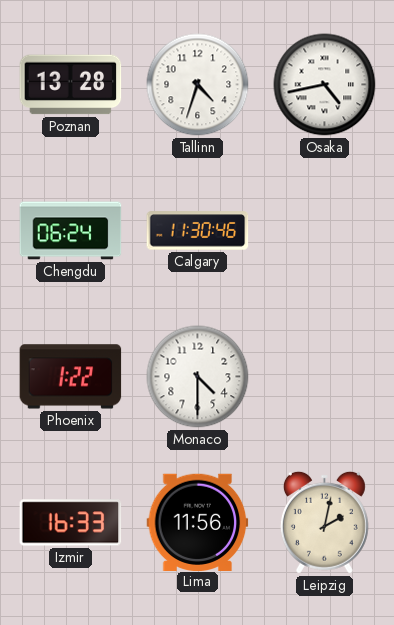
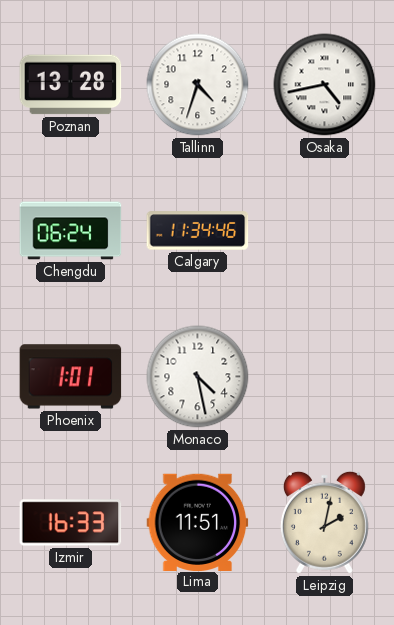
Calgary: 11:30 -> 11:34 (198, 231)
Phoenix: 1:22 -> 1:01 (71, 377)
Monaco: 4:30 -> 4:28 (198, 377)
Lima: 11:56 -> 11:51 (198, 522)
